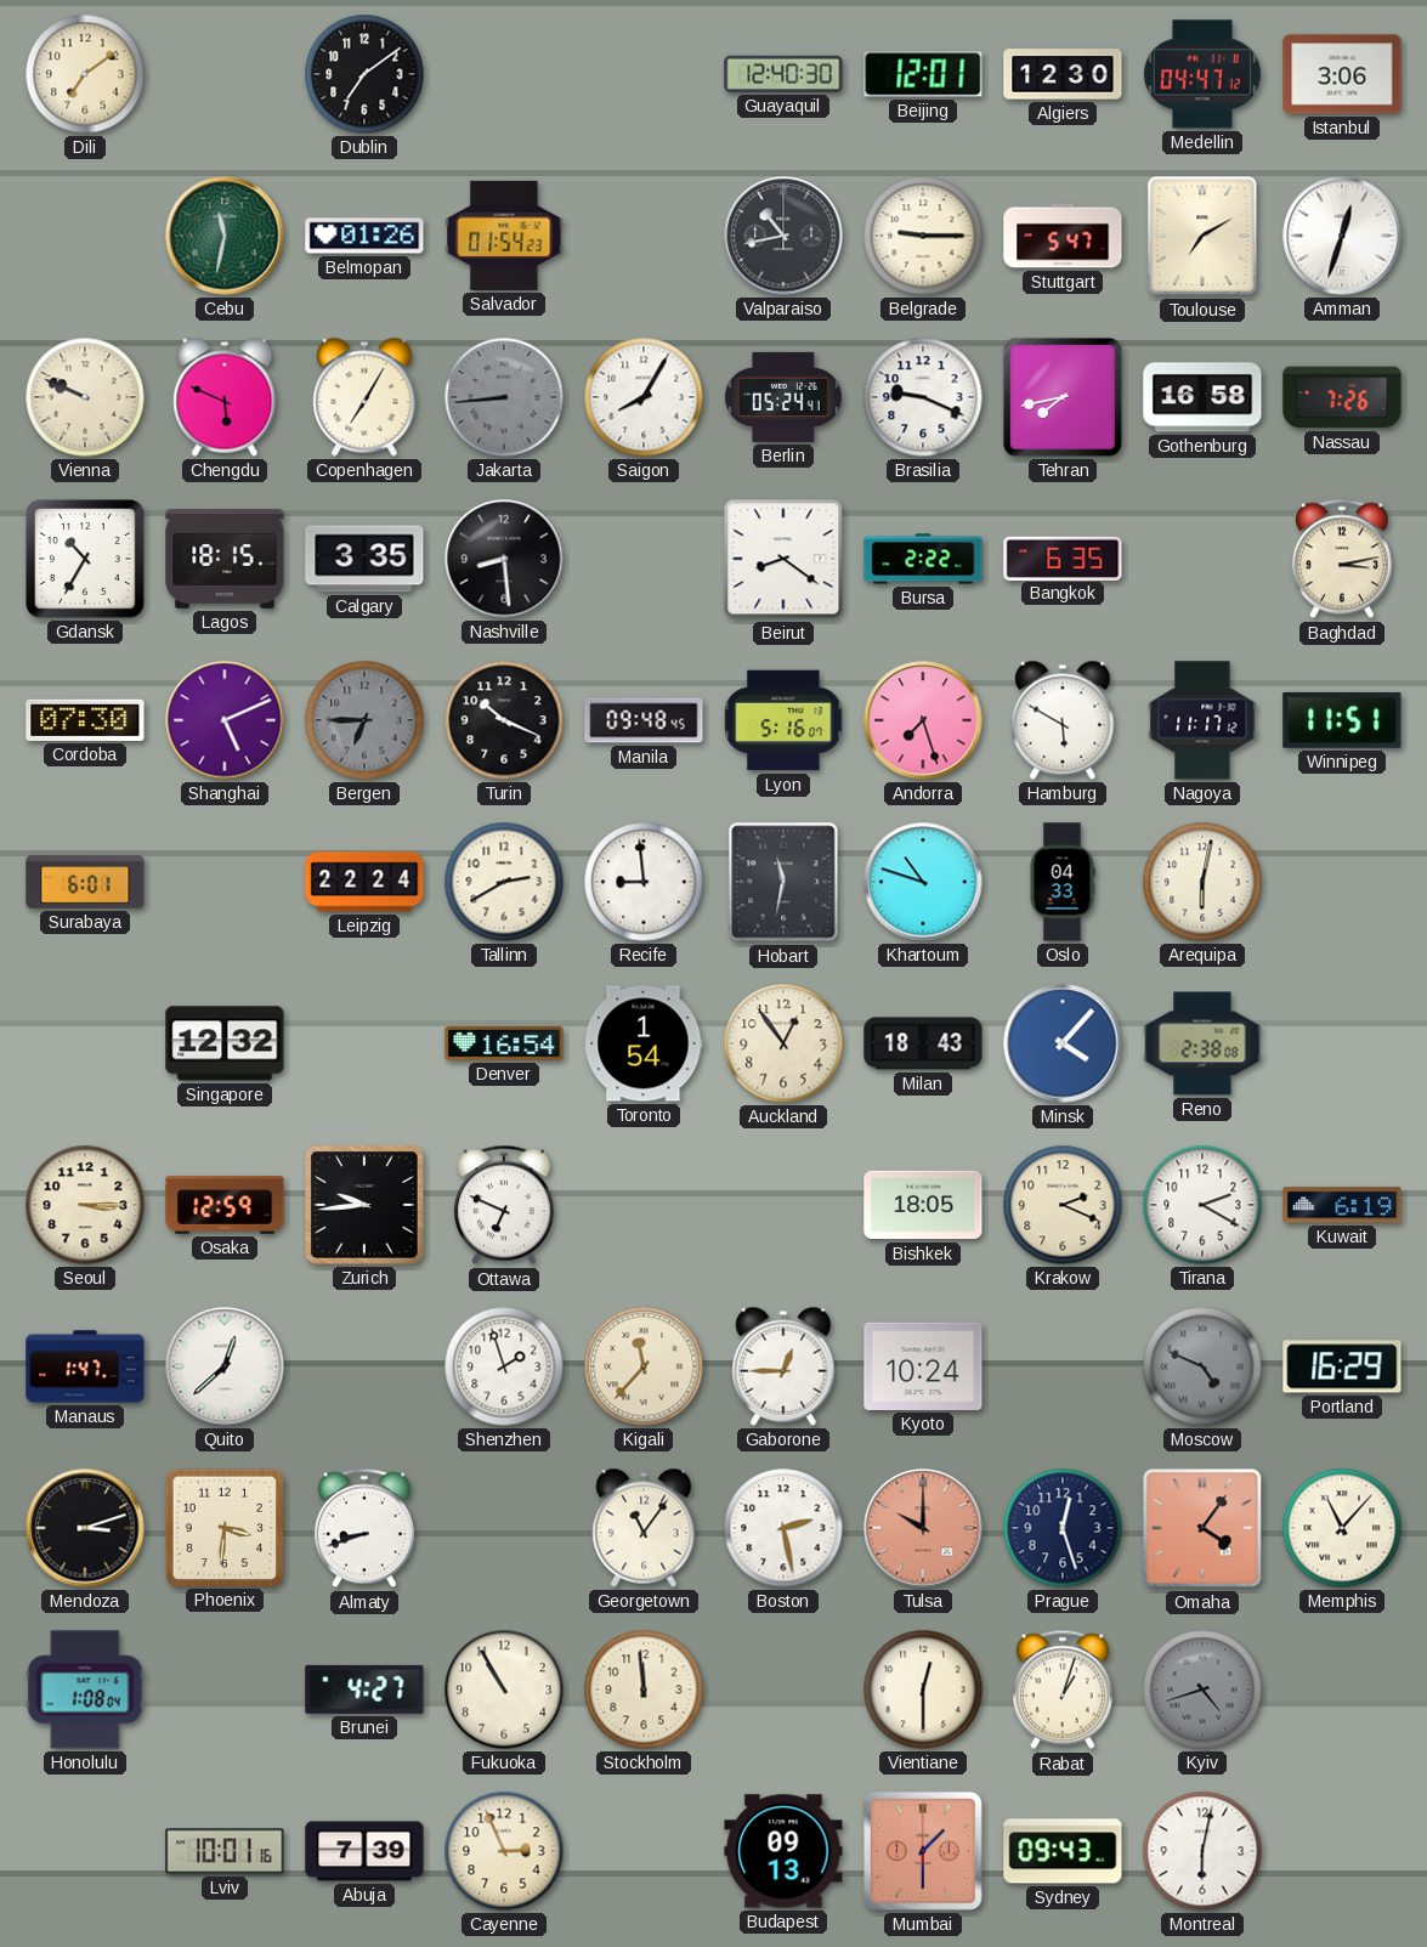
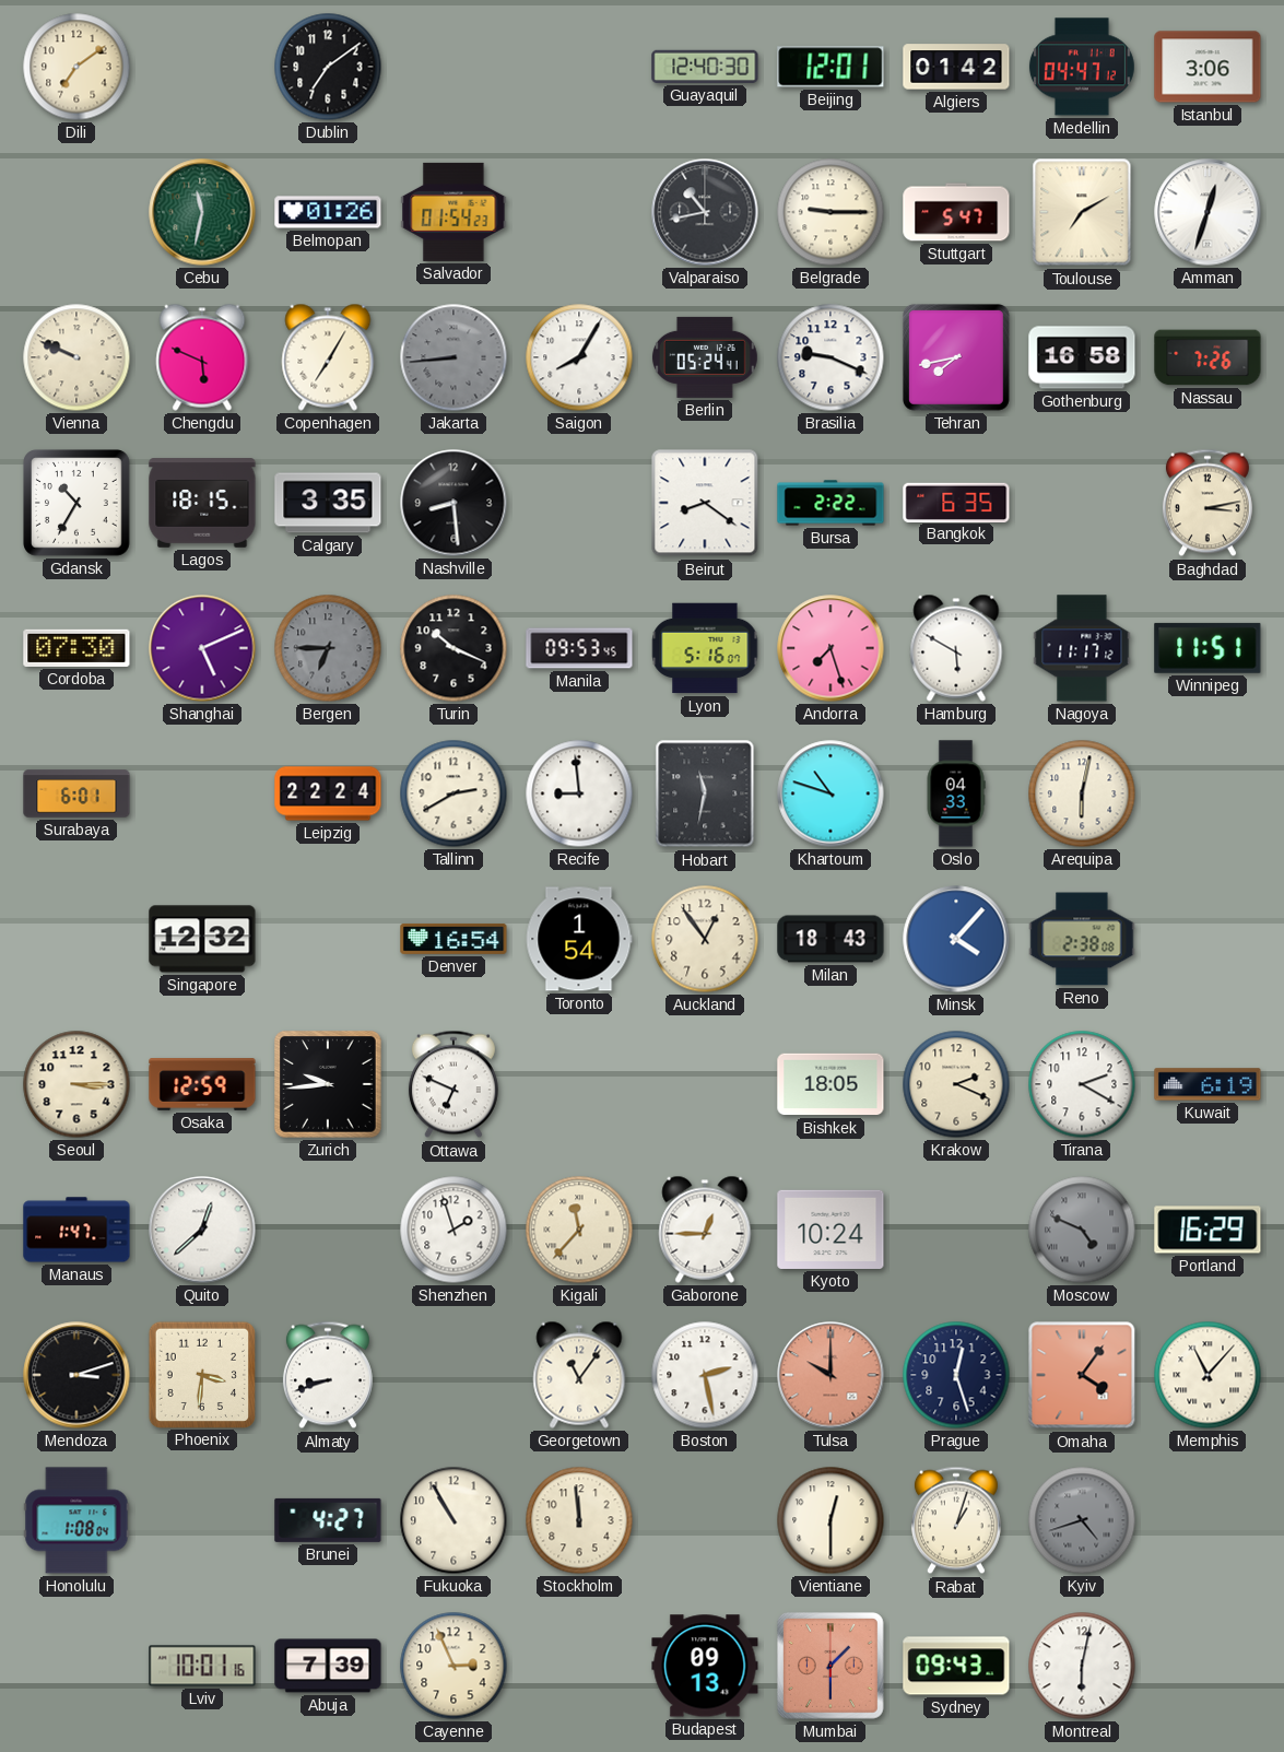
Algiers: 12:30 -> 01:42 (956, 67)
Manila: 09:48 -> 09:53 (579, 648)
